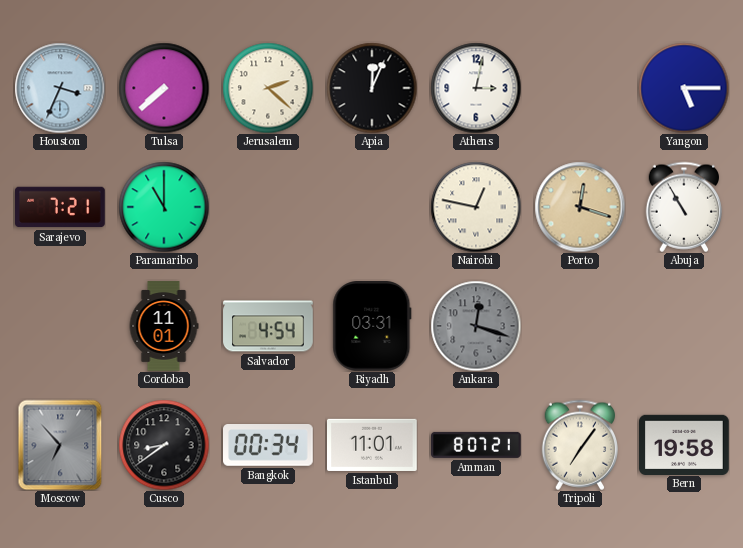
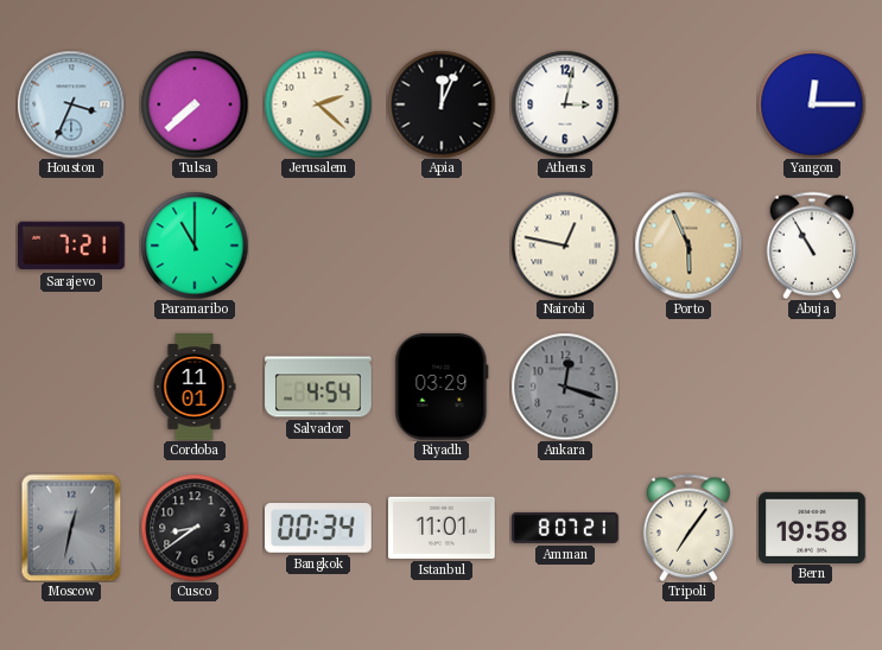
Yangon: 5:15 -> 12:15 (812, 104)
Porto: 12:18 -> 5:56 (689, 246)
Riyadh: 03:31 -> 03:29 (442, 388)
Moscow: 6:53 -> 12:32 (71, 528)
